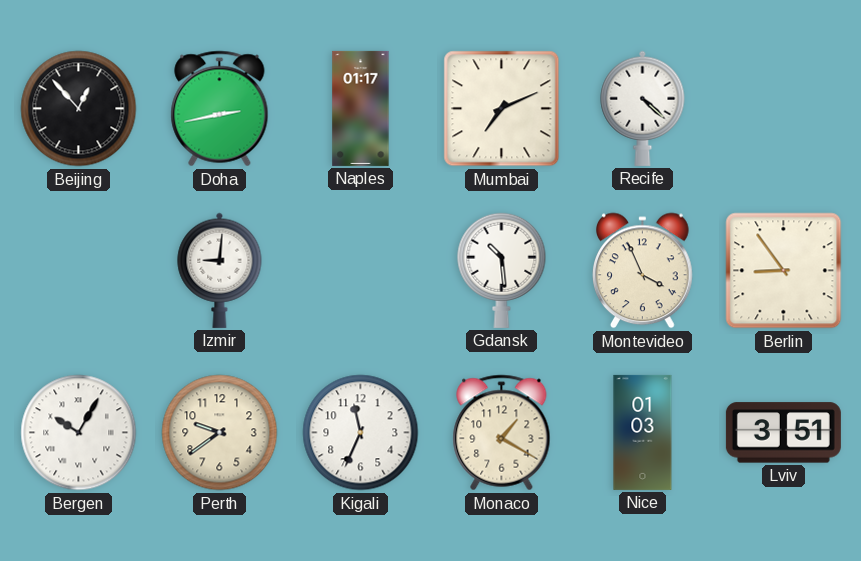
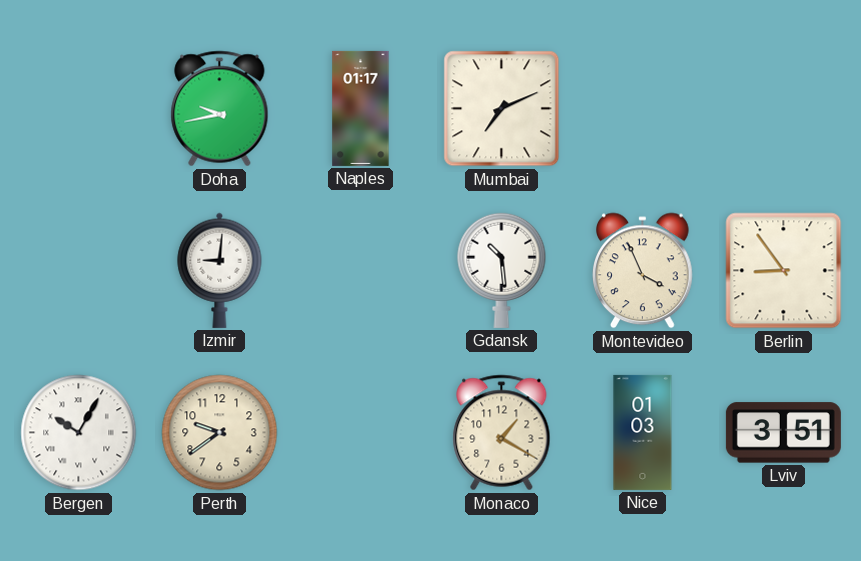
Beijing: 12:53 -> none (79, 109)
Doha: 2:43 -> 9:43 (220, 109)
Recife: 4:22 -> none (643, 108)
Kigali: 11:34 -> none (361, 433)
